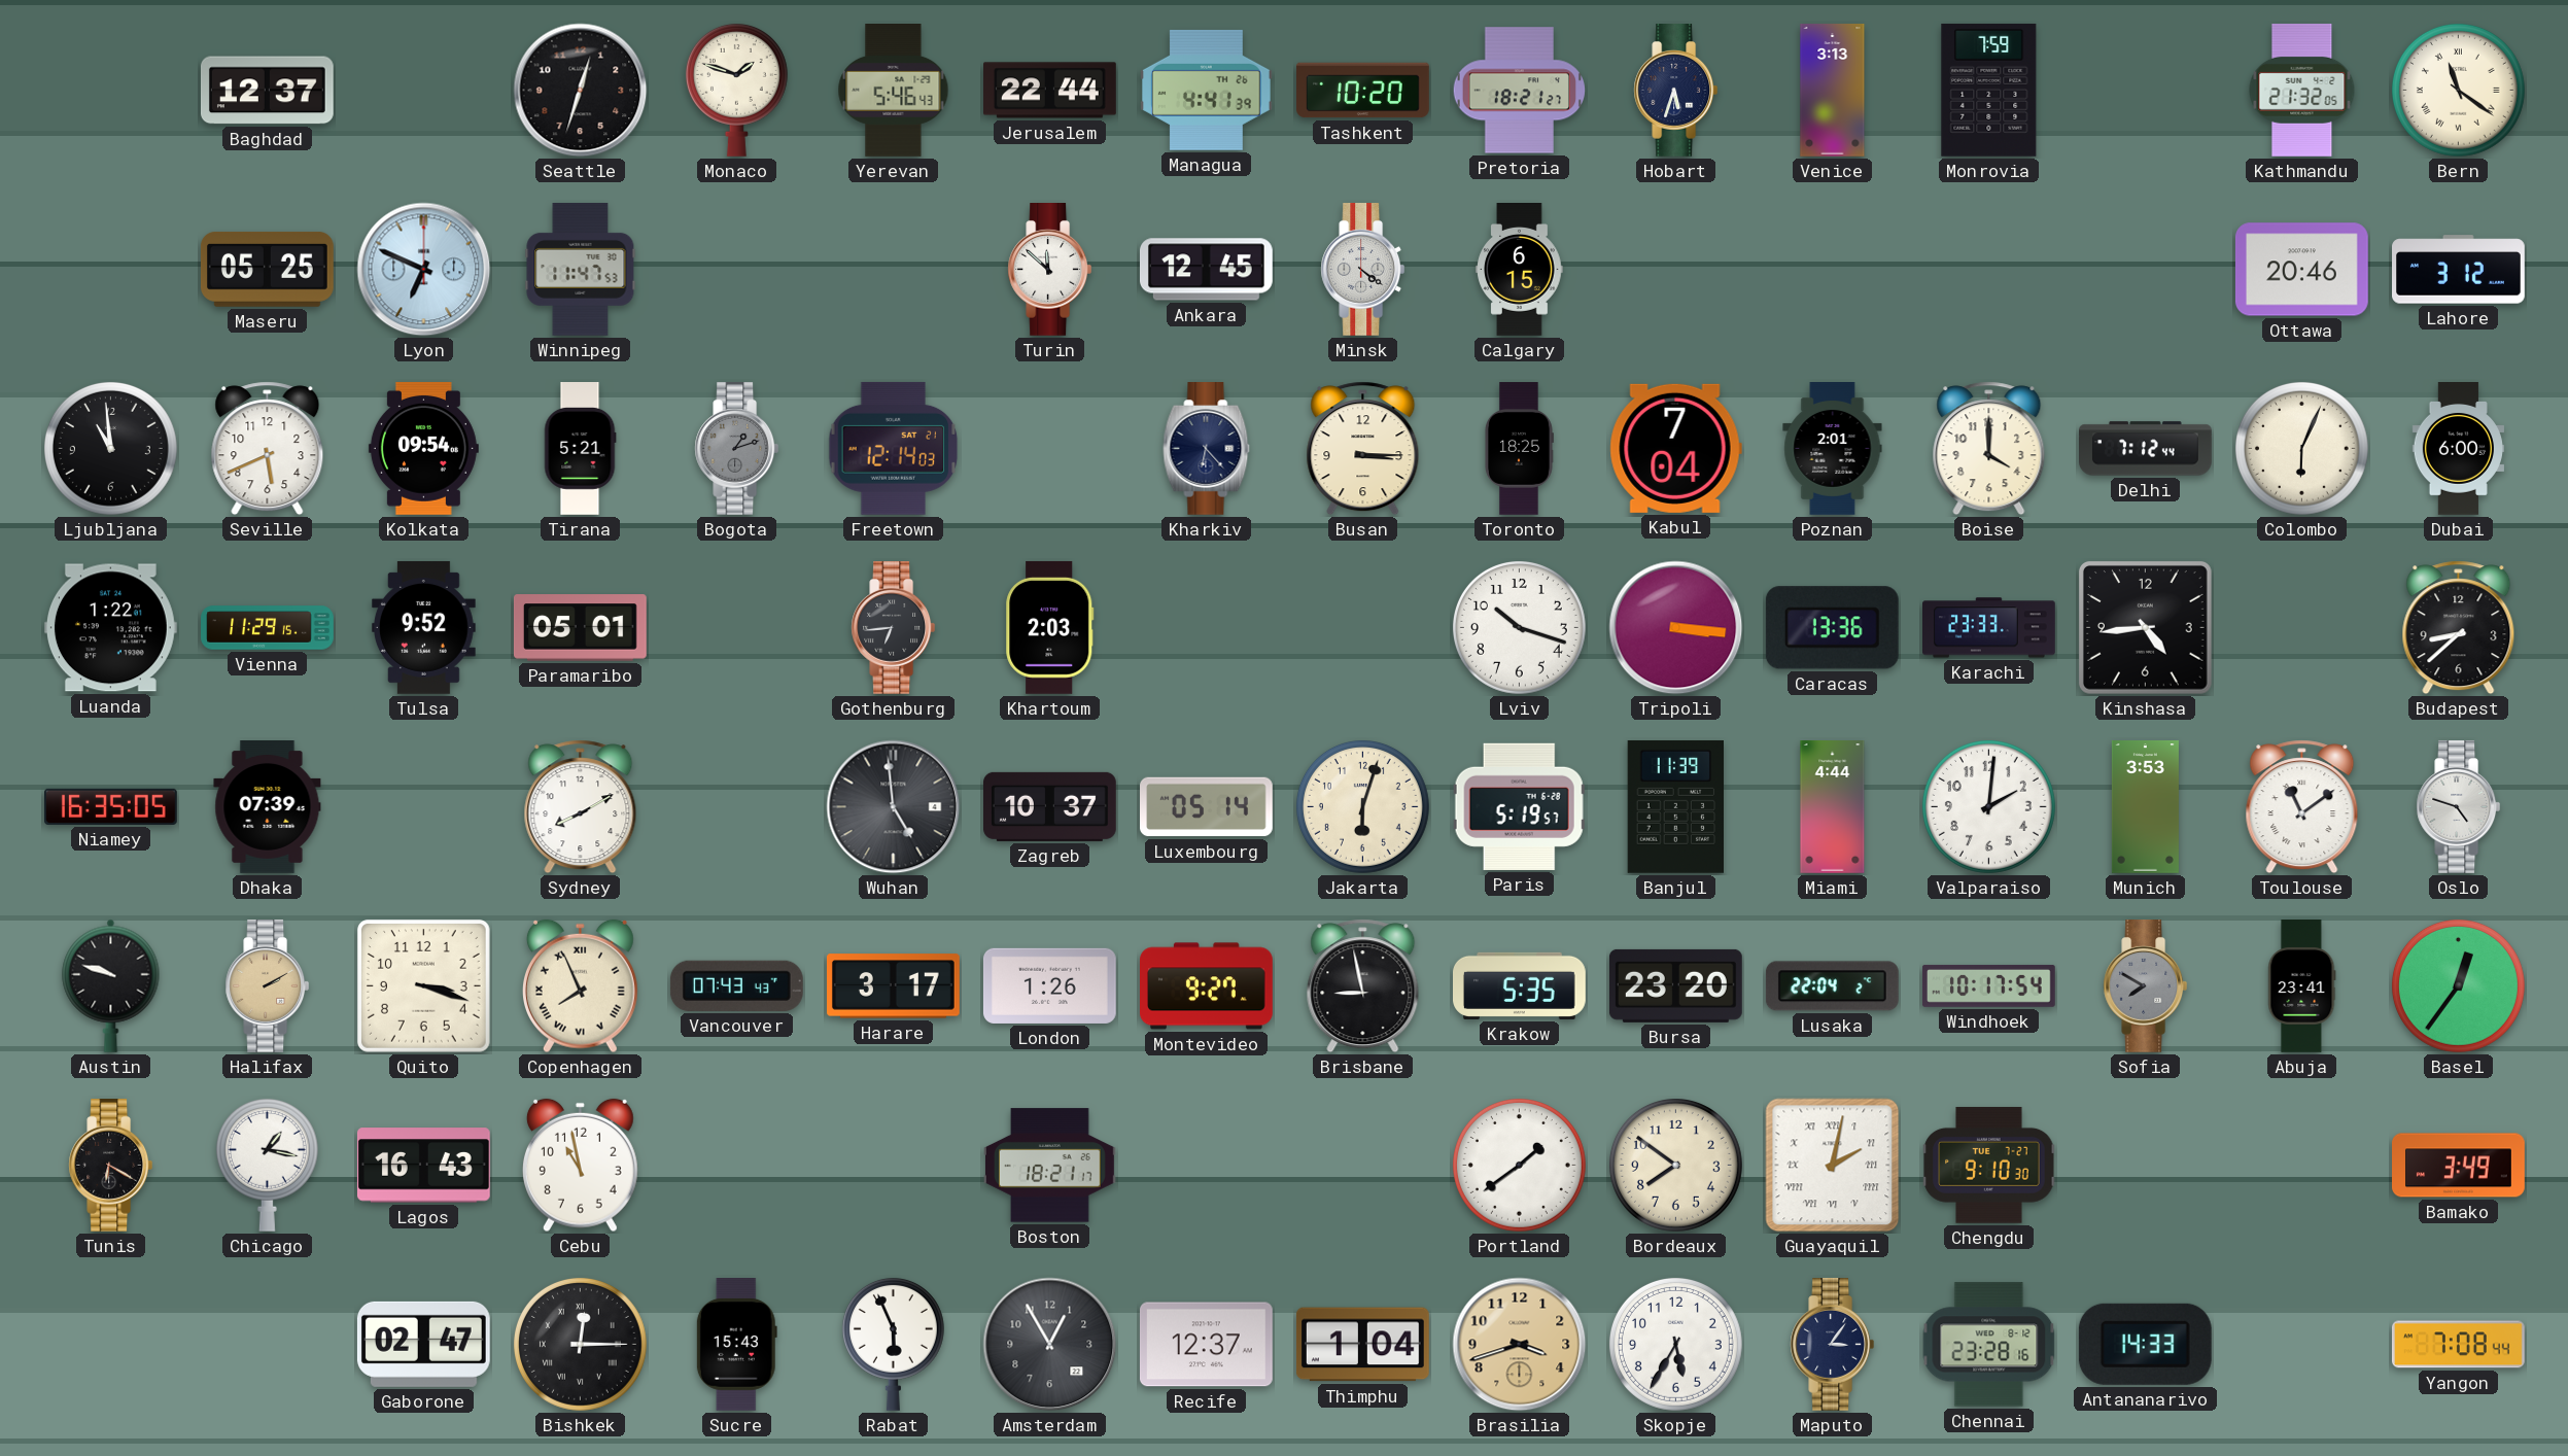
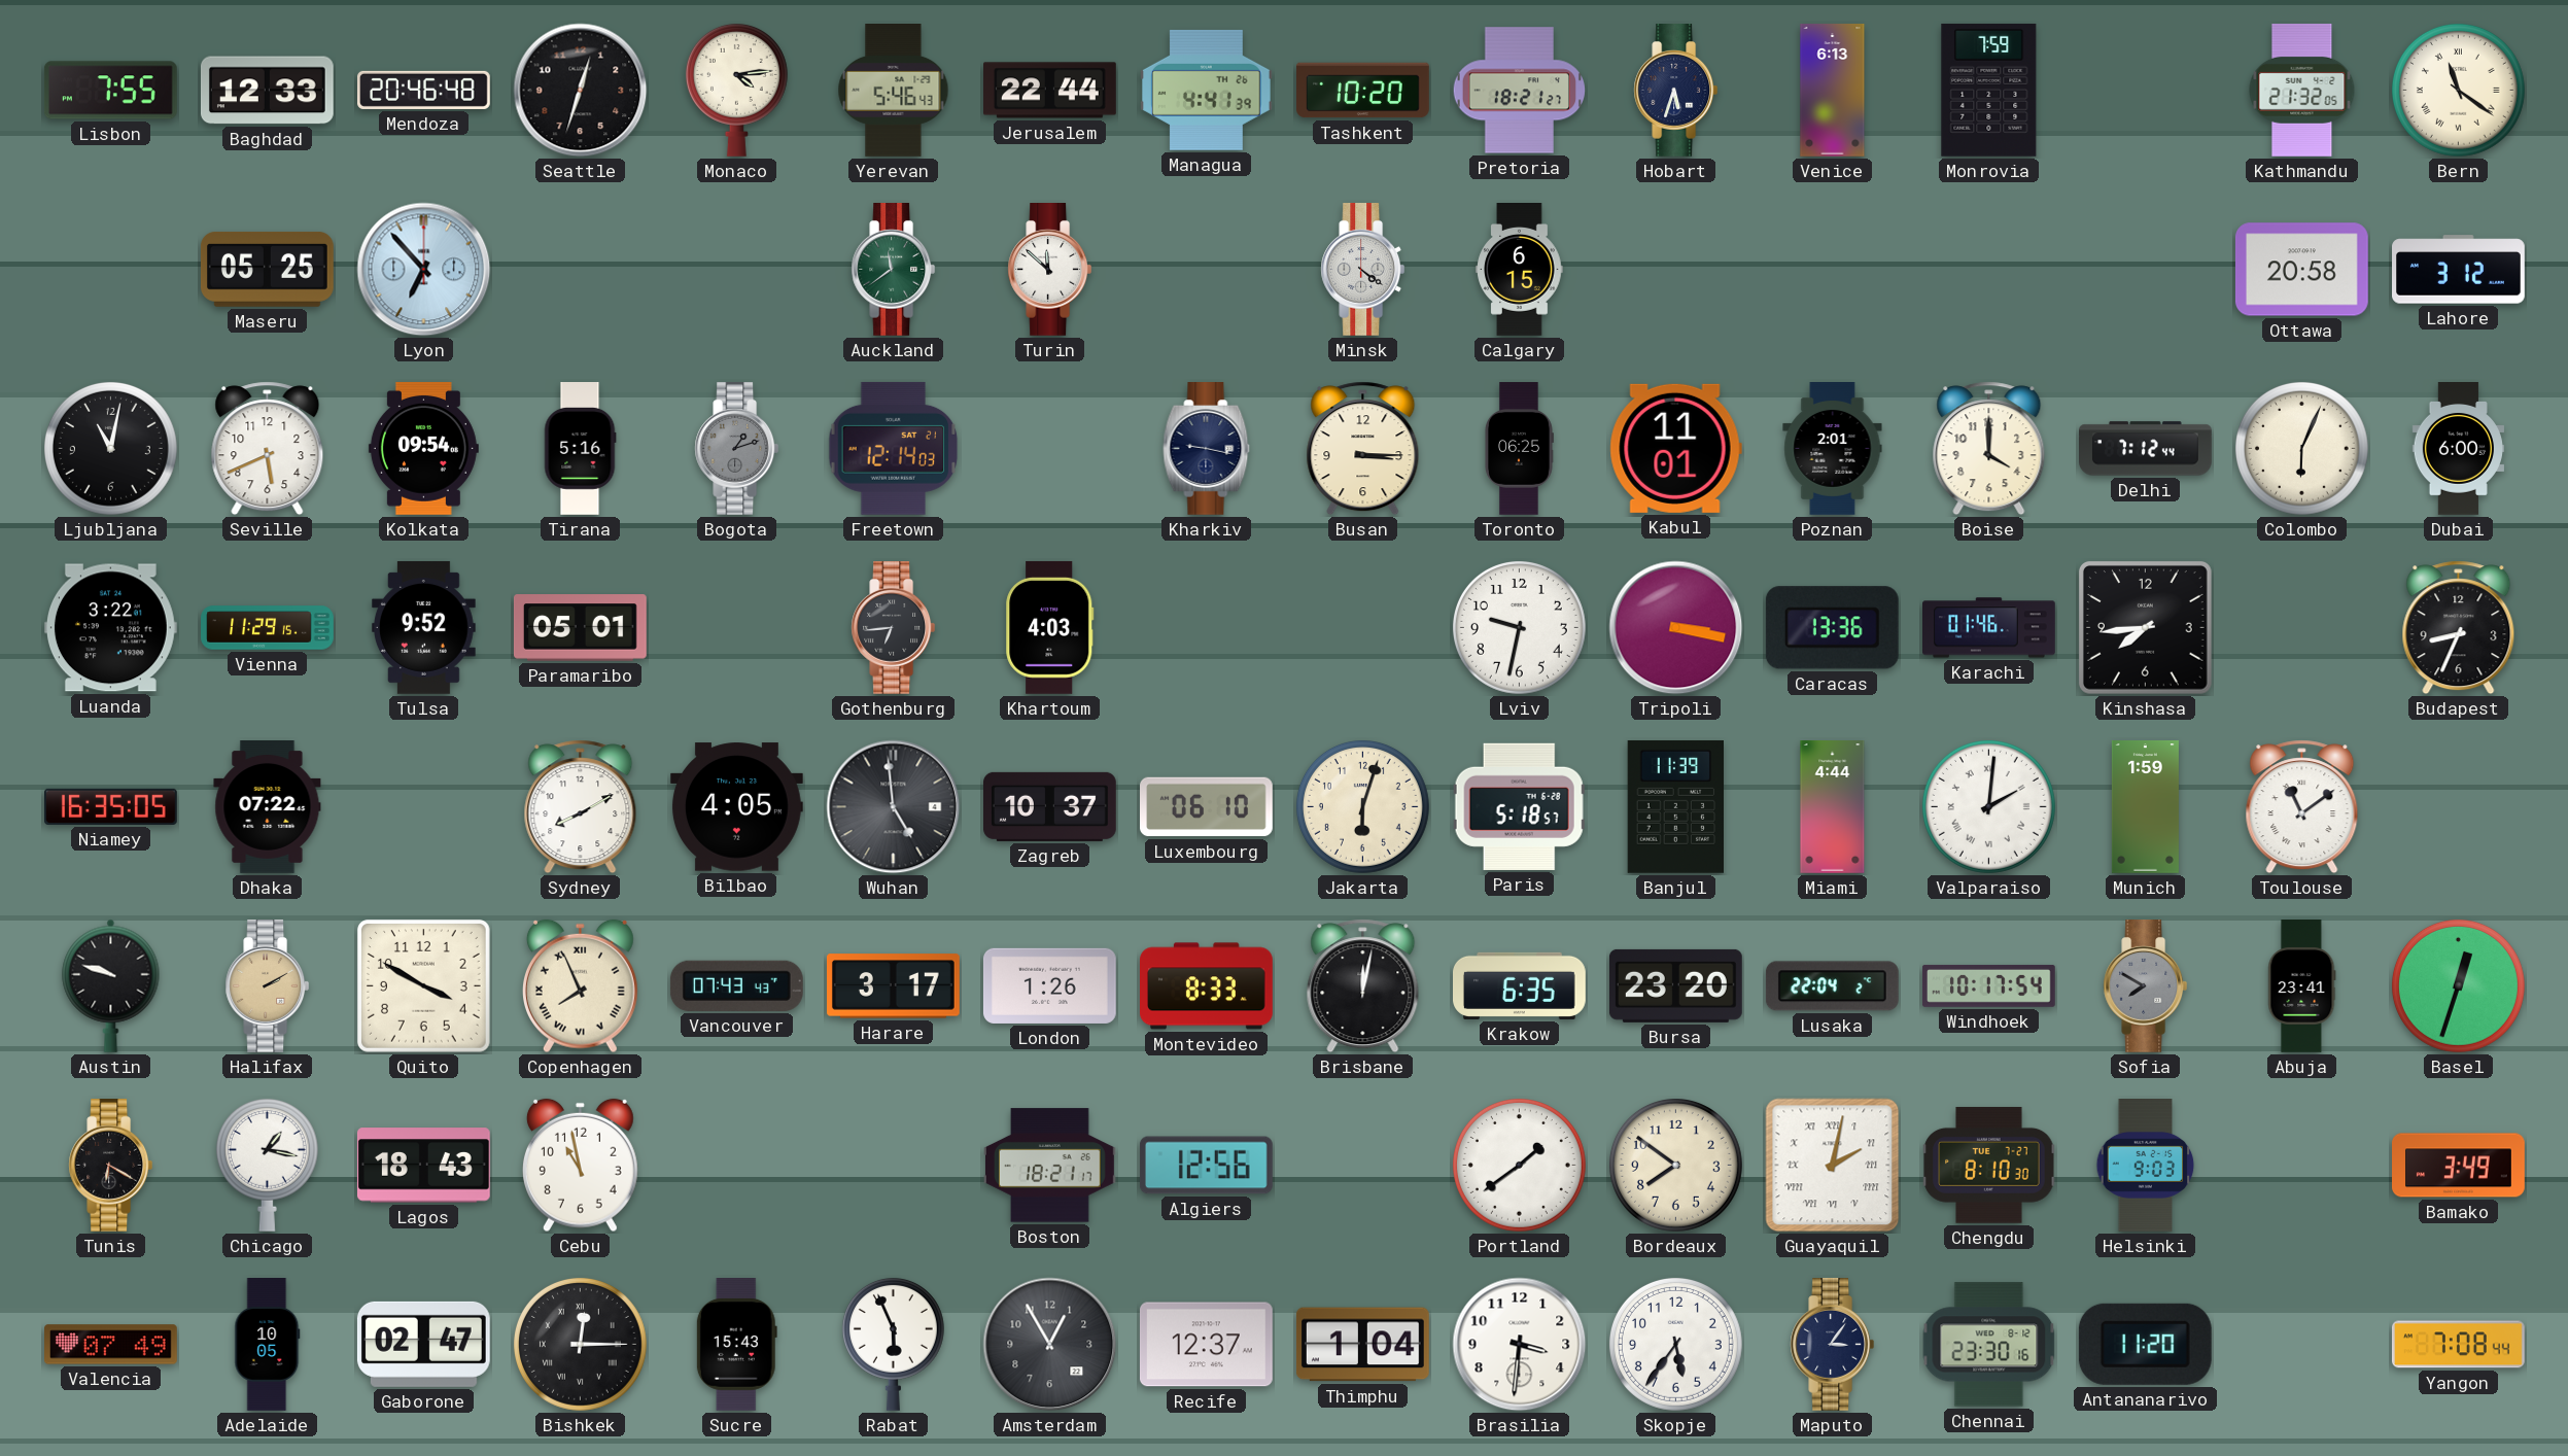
Lisbon: none -> 7:55 (110, 91)
Baghdad: 12:37 -> 12:33 (267, 91)
Mendoza: none -> 20:46 (424, 90)
Monaco: 1:48 -> 4:14 (736, 90)
Venice: 3:13 -> 6:13 (1833, 91)
Lyon: 6:49 -> 6:53 (424, 270)
Winnipeg: 11:47 -> none (581, 269)
Auckland: none -> 11:39 (894, 270)
Ankara: 12:45 -> none (1206, 270)
Ottawa: 20:46 -> 20:58 (2301, 270)
Ljubljana: 10:59 -> 11:02 (110, 448)
Tirana: 5:21 -> 5:16 (580, 449)
Kharkiv: 6:23 -> 9:17 (1207, 449)
Toronto: 18:25 -> 06:25 (1519, 449)
Kabul: 7:04 -> 11:01 (1675, 448)
Luanda: 1:22 -> 3:22 (110, 628)
Khartoum: 2:03 -> 4:03 (1050, 627)
Lviv: 10:18 -> 9:32 (1519, 627)
Tripoli: 3:16 -> 3:17 (1676, 628)
Karachi: 23:33 -> 01:46 (1989, 628)
Kinshasa: 4:44 -> 7:44 (2146, 628)
Budapest: 8:38 -> 8:34 (2459, 628)
Dhaka: 07:39 -> 07:22 (268, 807)
Bilbao: none -> 4:05 (737, 807)
Luxembourg: 05:14 -> 06:10 (1207, 807)
Paris: 5:19 -> 5:18 (1519, 806)
Valparaiso numerals: Arabic -> Roman (1988, 806)
Munich: 3:53 -> 1:59 (2145, 807)
Oslo: 4:48 -> none (2459, 807)
Quito: 3:18 -> 3:50 (424, 986)
Montevideo: 9:27 -> 8:33 (1207, 986)
Brisbane: 8:58 -> 12:02 (1363, 986)
Krakow: 5:35 -> 6:35 (1520, 985)
Basel: 12:36 -> 12:33 (2458, 985)
Lagos: 16:43 -> 18:43 (423, 1166)
Algiers: none -> 12:56 (1206, 1166)
Chengdu: 9:10 -> 8:10 (1989, 1165)
Helsinki: none -> 9:03 (2146, 1166)
Valencia: none -> 07:49 (111, 1345)
Adelaide: none -> 10:05 (268, 1345)
Brasilia: 3:42 -> 3:31 (1520, 1345)
Brasilia dial: champagne -> white (1520, 1345)
Skopje: 5:35 -> 5:36 (1675, 1344)
Chennai: 23:28 -> 23:30 (1989, 1345)
Antananarivo: 14:33 -> 11:20 (2145, 1344)
